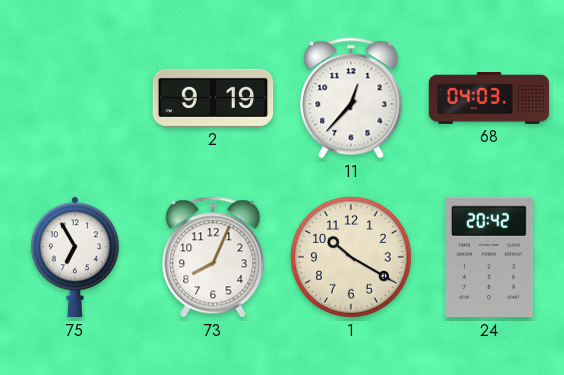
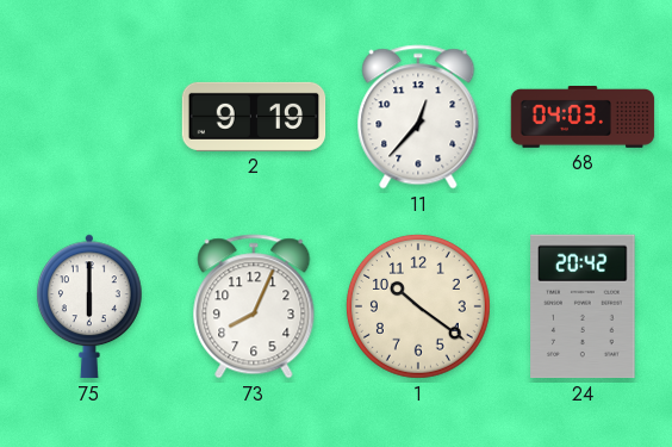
75: 6:55 -> 6:00 (89, 306)
1: 10:20 -> 10:21 (418, 306)
